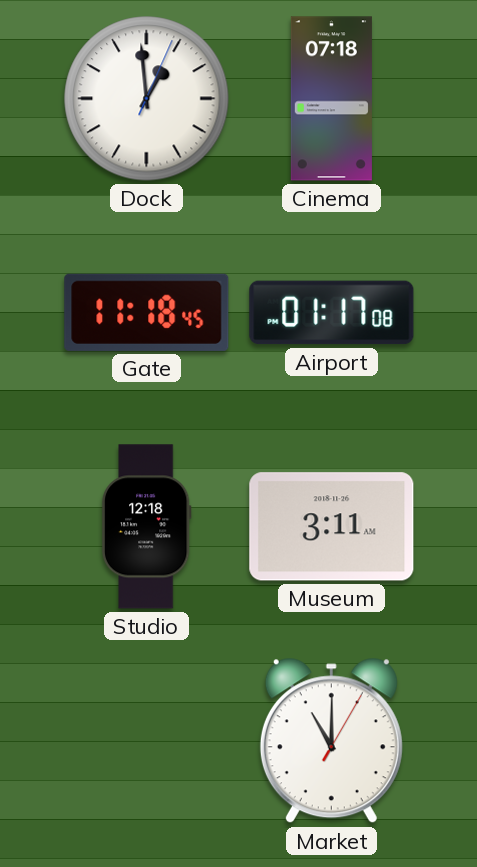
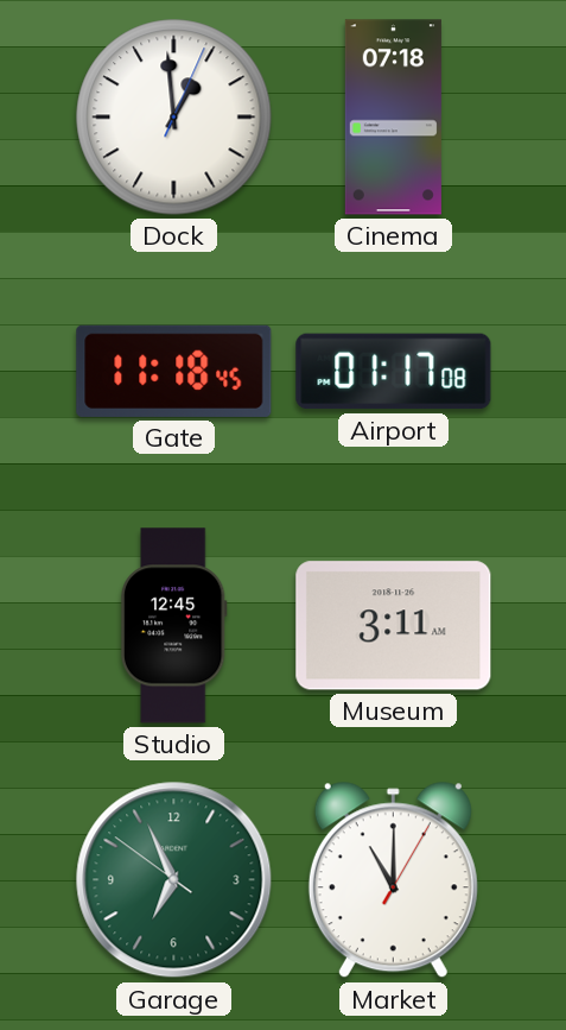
Studio: 12:18 -> 12:45 (173, 626)
Garage: none -> 6:55 (174, 880)
